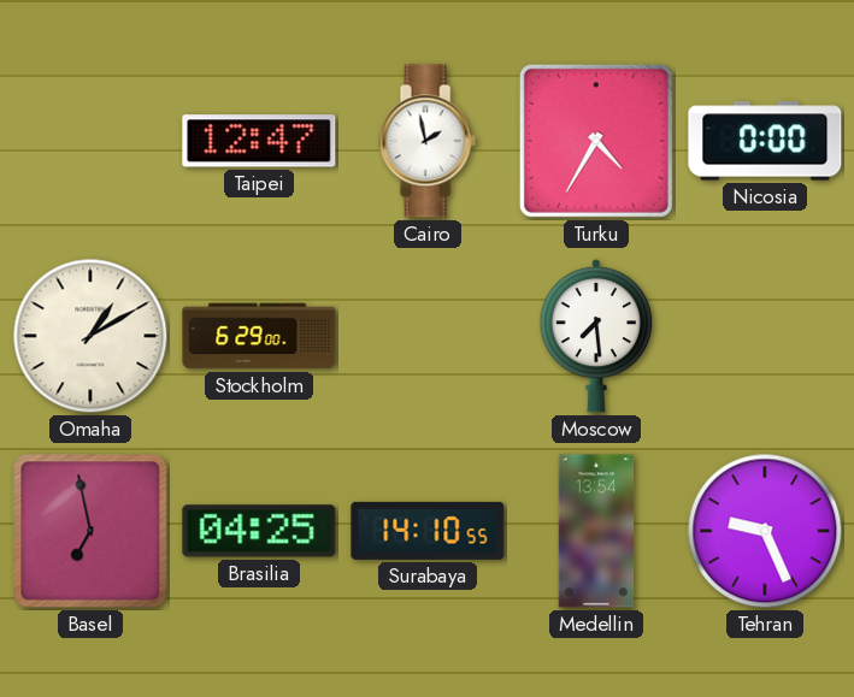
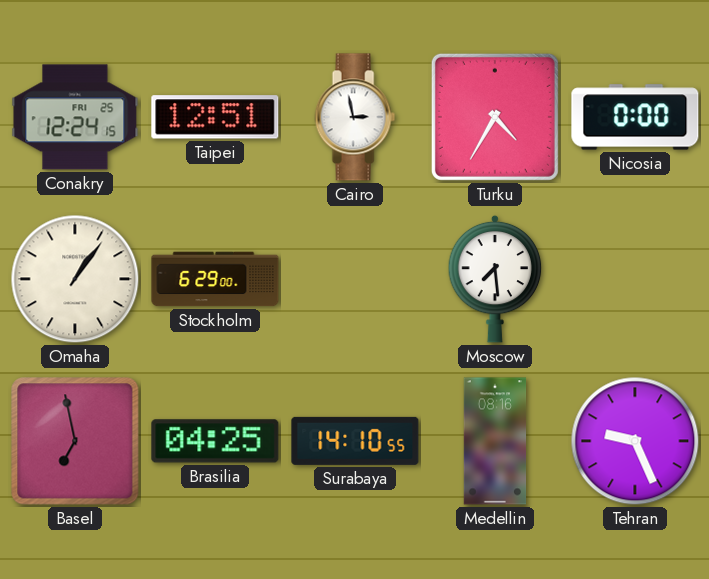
Conakry: none -> 12:24 (75, 117)
Taipei: 12:47 -> 12:51 (215, 117)
Cairo: 1:58 -> 2:58 (355, 117)
Omaha: 1:10 -> 1:06 (75, 279)
Medellin: 13:54 -> 08:16 (495, 441)
